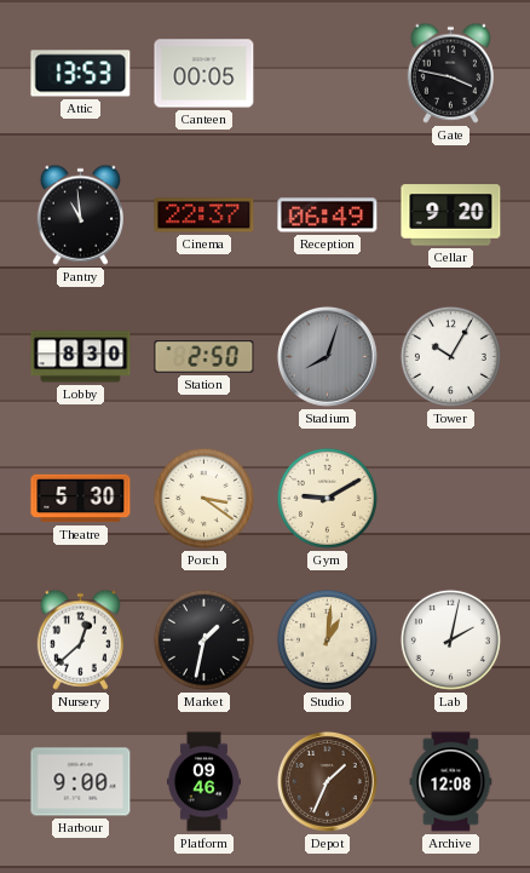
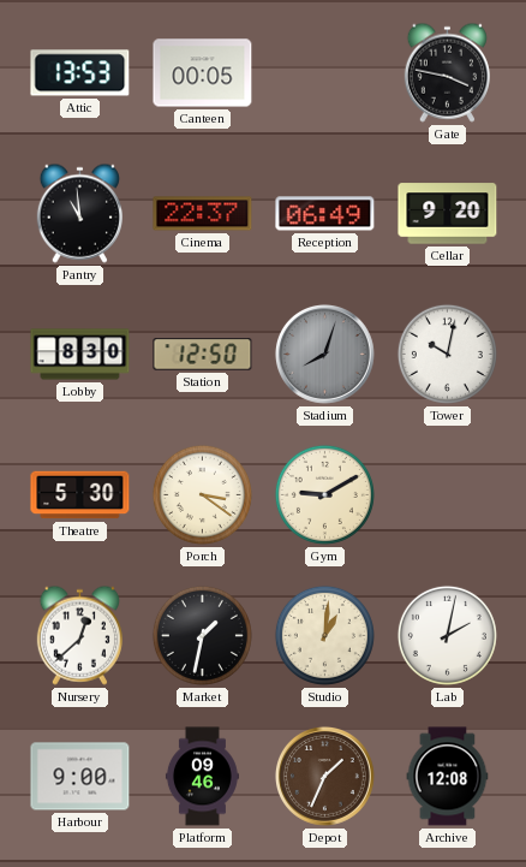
Station: 2:50 -> 12:50 (203, 355)
Tower: 10:05 -> 10:02 (447, 354)
